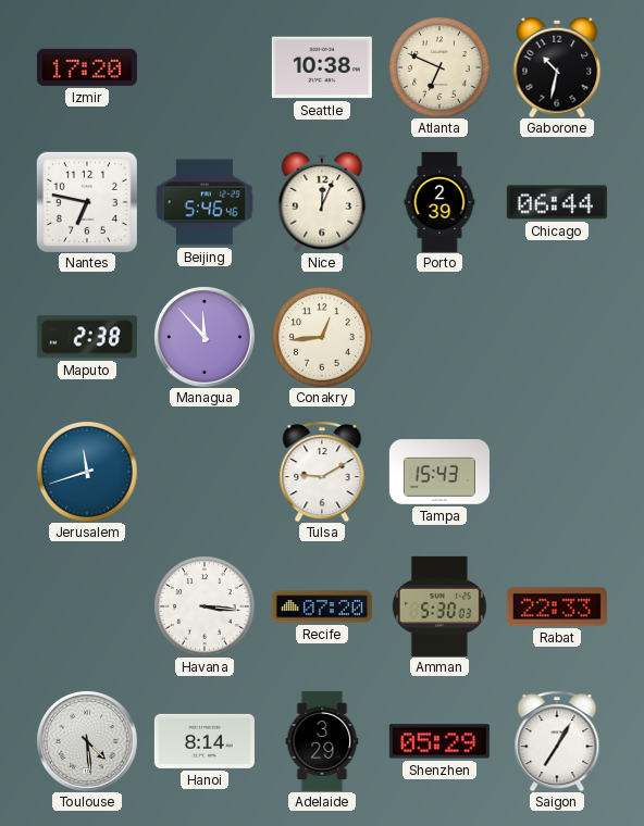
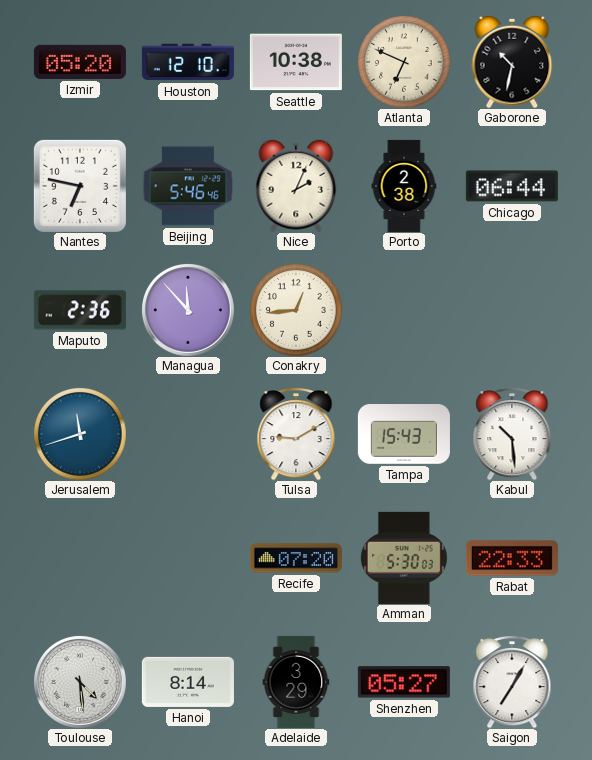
Izmir: 17:20 -> 05:20 (80, 62)
Houston: none -> 12:10 (188, 62)
Nice: 12:04 -> 2:04 (296, 186)
Porto: 2:39 -> 2:38 (404, 186)
Maputo: 2:38 -> 2:36 (80, 310)
Kabul: none -> 10:29 (512, 434)
Havana: 3:16 -> none (205, 606)
Shenzhen: 05:29 -> 05:27 (404, 682)
